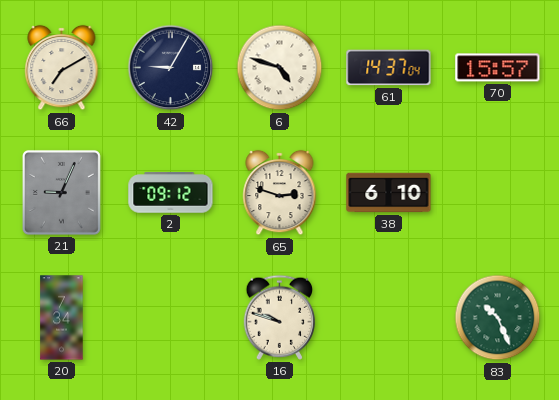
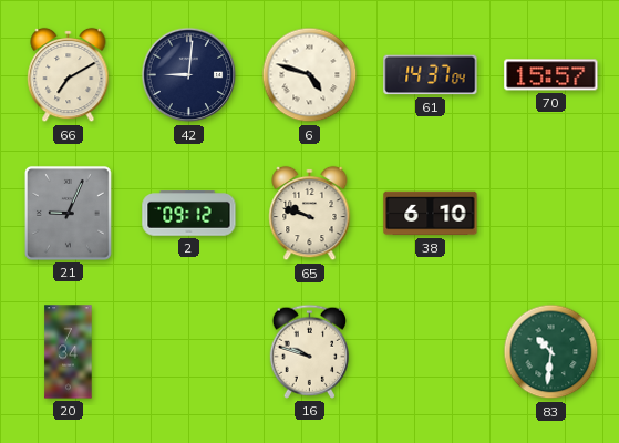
42: 9:05 -> 9:01 (189, 75)
65: 2:48 -> 9:48 (310, 214)
83: 10:26 -> 10:31 (551, 352)
